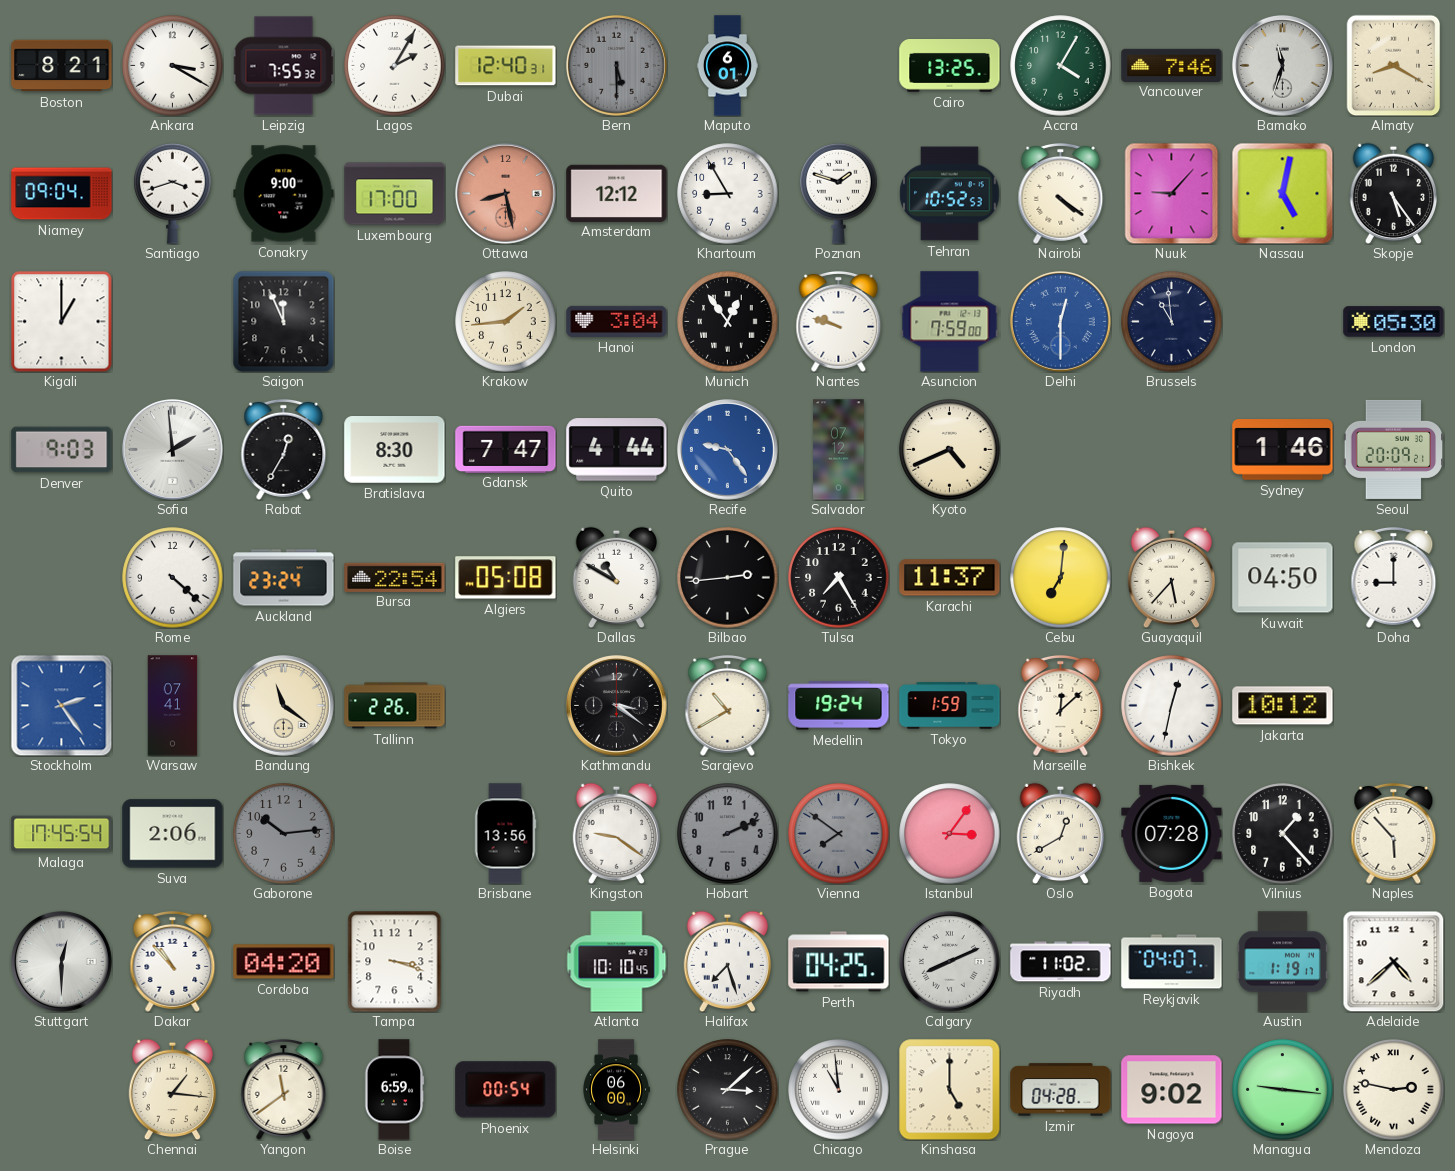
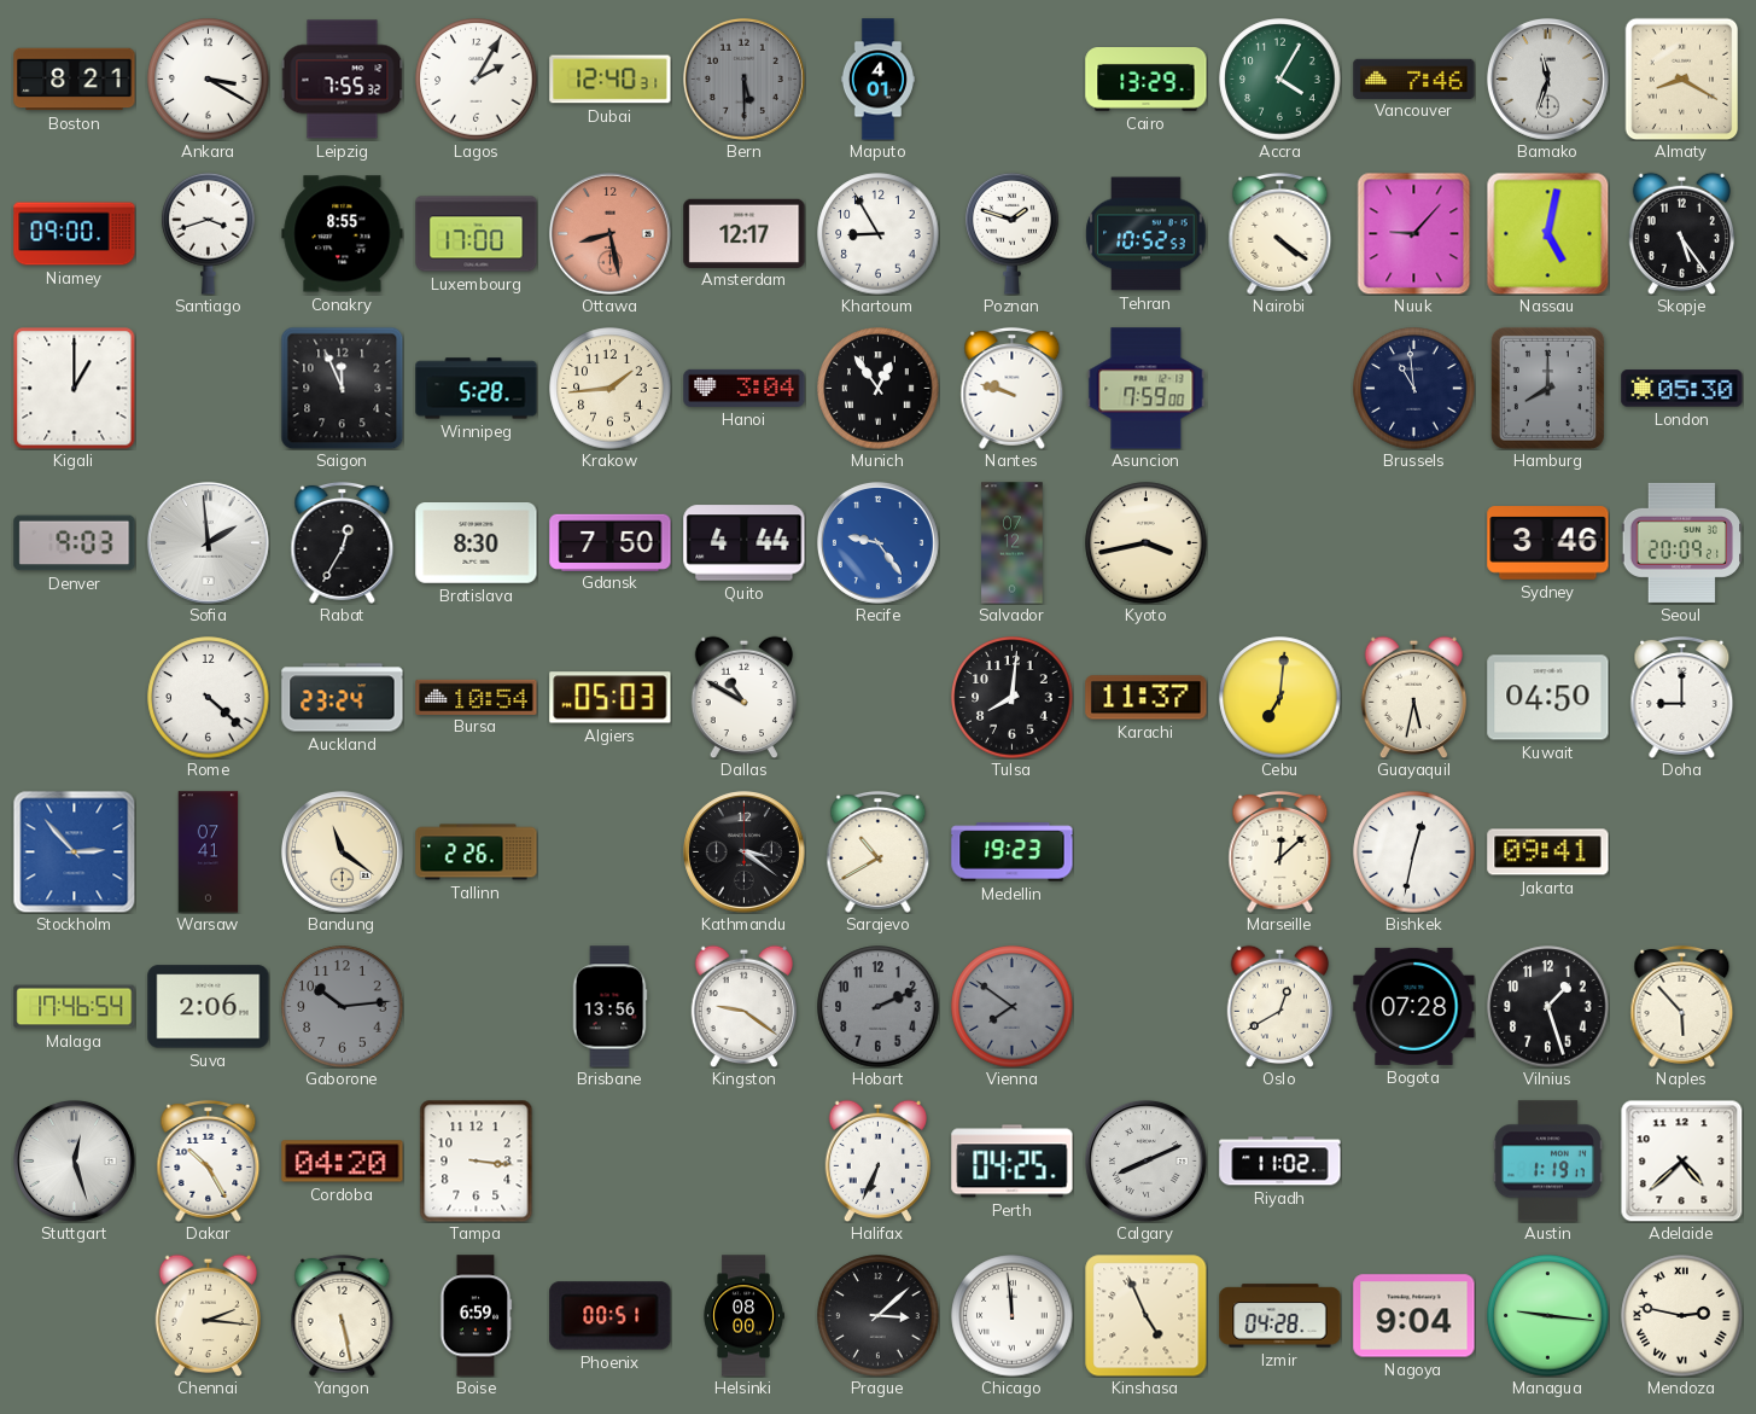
Maputo: 6:01 -> 4:01 (877, 80)
Cairo: 13:25 -> 13:29 (1147, 80)
Niamey: 09:04 -> 09:00 (75, 234)
Conakry: 9:00 -> 8:55 (343, 234)
Amsterdam: 12:12 -> 12:17 (745, 233)
Winnipeg: none -> 5:28 (477, 389)
Delhi: 12:30 -> none (1060, 321)
Hamburg: none -> 8:00 (1547, 388)
Gdansk: 7:47 -> 7:50 (611, 542)
Kyoto: 4:41 -> 3:43 (1147, 543)
Sydney: 1:46 -> 3:46 (1548, 543)
Bursa: 22:54 -> 10:54 (477, 697)
Algiers: 05:08 -> 05:03 (611, 698)
Bilbao: 2:44 -> none (728, 578)
Tulsa: 7:25 -> 8:01 (1013, 698)
Guayaquil: 5:37 -> 5:32 (1413, 697)
Stockholm: 2:24 -> 2:53 (74, 851)
Medellin: 19:24 -> 19:23 (1013, 853)
Tokyo: 1:59 -> none (950, 706)
Jakarta: 10:12 -> 09:41 (1548, 853)
Malaga: 17:45 -> 17:46 (75, 1007)
Istanbul: 3:06 -> none (950, 834)
Vilnius: 1:23 -> 1:27 (1548, 1007)
Stuttgart: 12:30 -> 12:27 (74, 1160)
Dakar: 10:53 -> 10:25 (209, 1160)
Tampa: 3:18 -> 3:16 (477, 1160)
Atlanta: 10:10 -> none (617, 962)
Halifax: 7:27 -> 6:34 (877, 1160)
Reykjavik: 04:07 -> none (1172, 962)
Chennai: 1:16 -> 2:16 (208, 1315)
Yangon: 11:39 -> 5:28 (343, 1315)
Phoenix: 00:54 -> 00:51 (611, 1316)
Helsinki: 06:00 -> 08:00 (743, 1316)
Chicago: 10:59 -> 11:59 (1013, 1316)
Kinshasa: 5:00 -> 4:56 (1145, 1315)
Nagoya: 9:02 -> 9:04 (1414, 1316)
